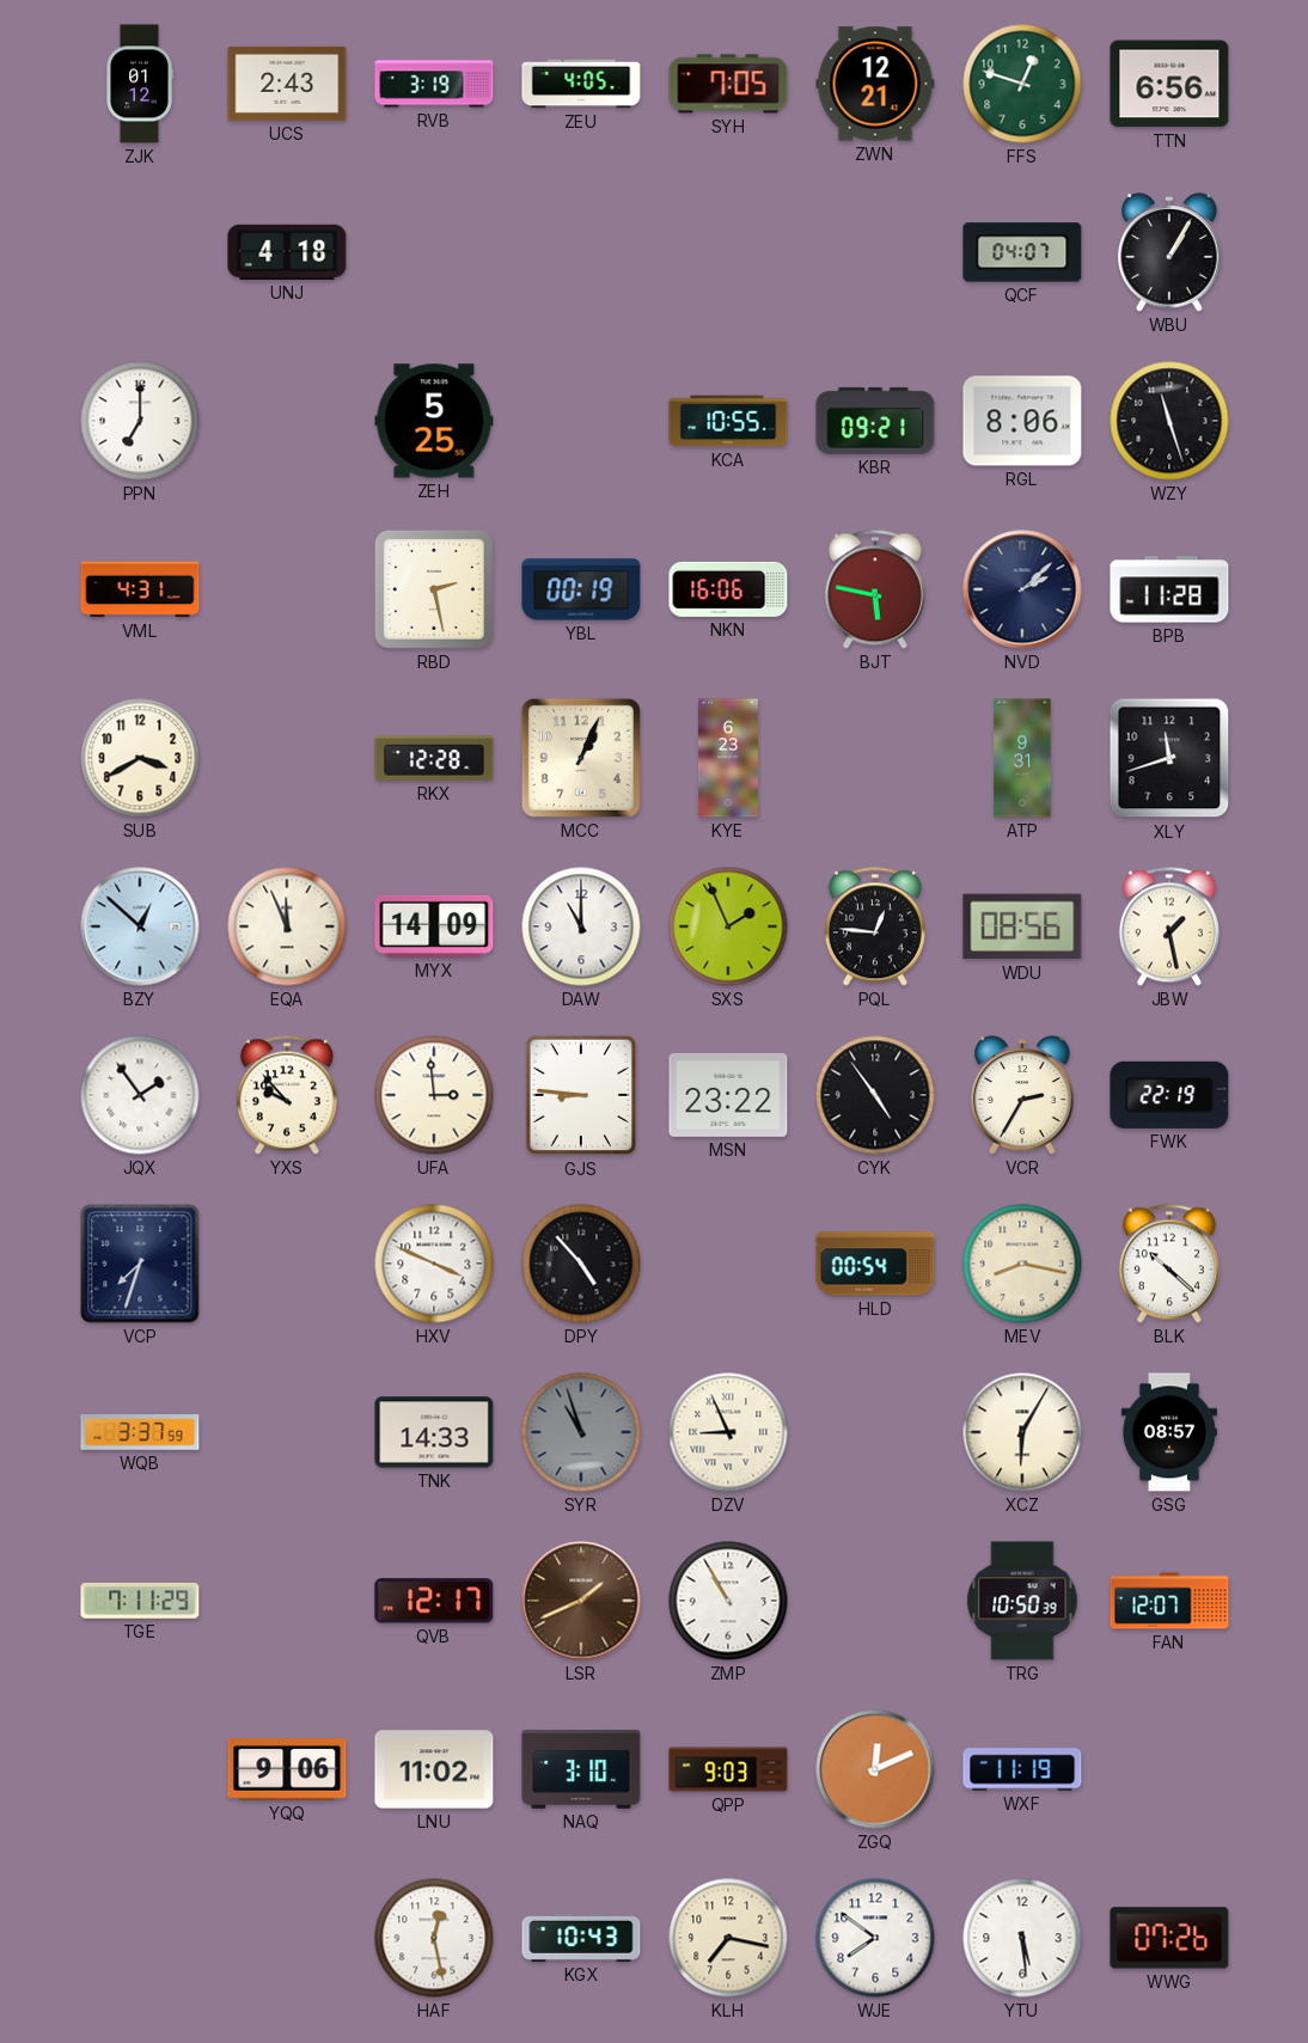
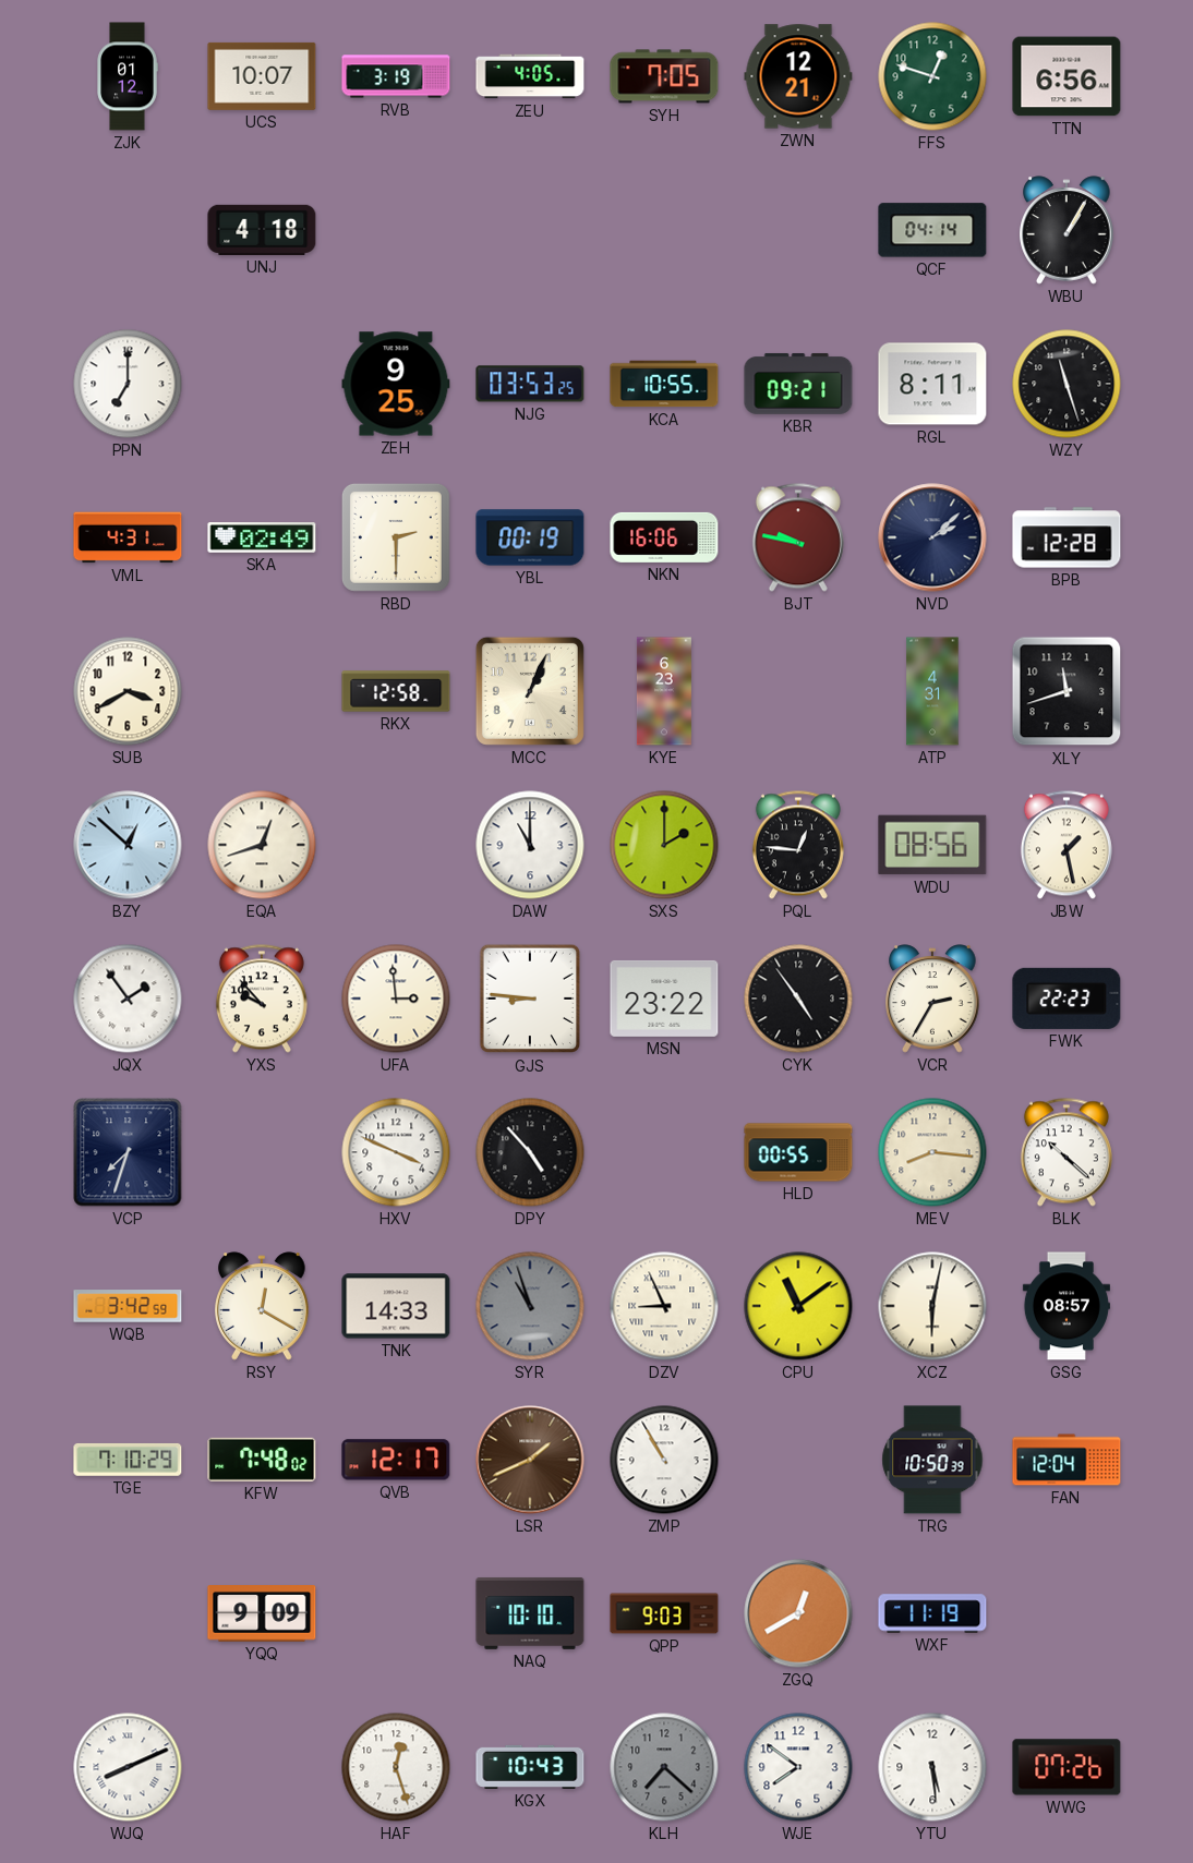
UCS: 2:43 -> 10:07 (262, 76)
QCF: 04:07 -> 04:14 (932, 230)
ZEH: 5:25 -> 9:25 (396, 384)
NJG: none -> 03:53 (530, 384)
RGL: 8:06 -> 8:11 (932, 384)
SKA: none -> 02:49 (262, 537)
RBD: 2:28 -> 2:30 (396, 537)
BJT: 5:47 -> 9:47 (798, 537)
BPB: 11:28 -> 12:28 (1067, 537)
RKX: 12:28 -> 12:58 (396, 691)
ATP: 9:31 -> 4:31 (932, 691)
EQA: 11:56 -> 12:42 (262, 845)
MYX: 14:09 -> none (434, 926)
SXS: 1:56 -> 2:00 (664, 845)
FWK: 22:19 -> 22:23 (1067, 999)
HLD: 00:54 -> 00:55 (798, 1152)
MEV: 8:17 -> 8:16 (932, 1152)
WQB: 3:37 -> 3:42 (128, 1306)
RSY: none -> 12:20 (262, 1306)
CPU: none -> 11:09 (798, 1306)
XCZ: 6:05 -> 6:02 (932, 1306)
TGE: 7:11 -> 7:10 (128, 1460)
KFW: none -> 7:48 (262, 1460)
FAN: 12:07 -> 12:04 (1067, 1460)
YQQ: 9:06 -> 9:09 (262, 1614)
LNU: 11:02 -> none (434, 1769)
NAQ: 3:10 -> 10:10 (530, 1613)
ZGQ: 12:11 -> 12:40 (798, 1613)
WJQ: none -> 8:11 (128, 1767)
HAF: 12:28 -> 12:27 (396, 1767)
KLH: 7:17 -> 7:22 (664, 1767)
KLH dial: cream -> grey (664, 1767)
